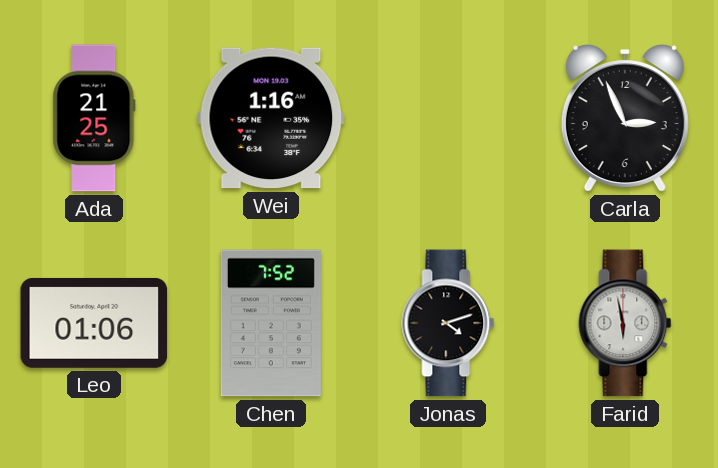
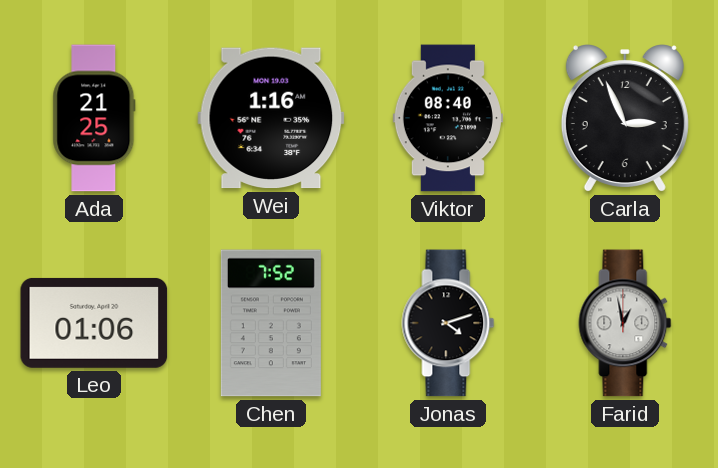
Viktor: none -> 08:40 (448, 118)
Farid: 5:58 -> 12:58 (625, 323)
